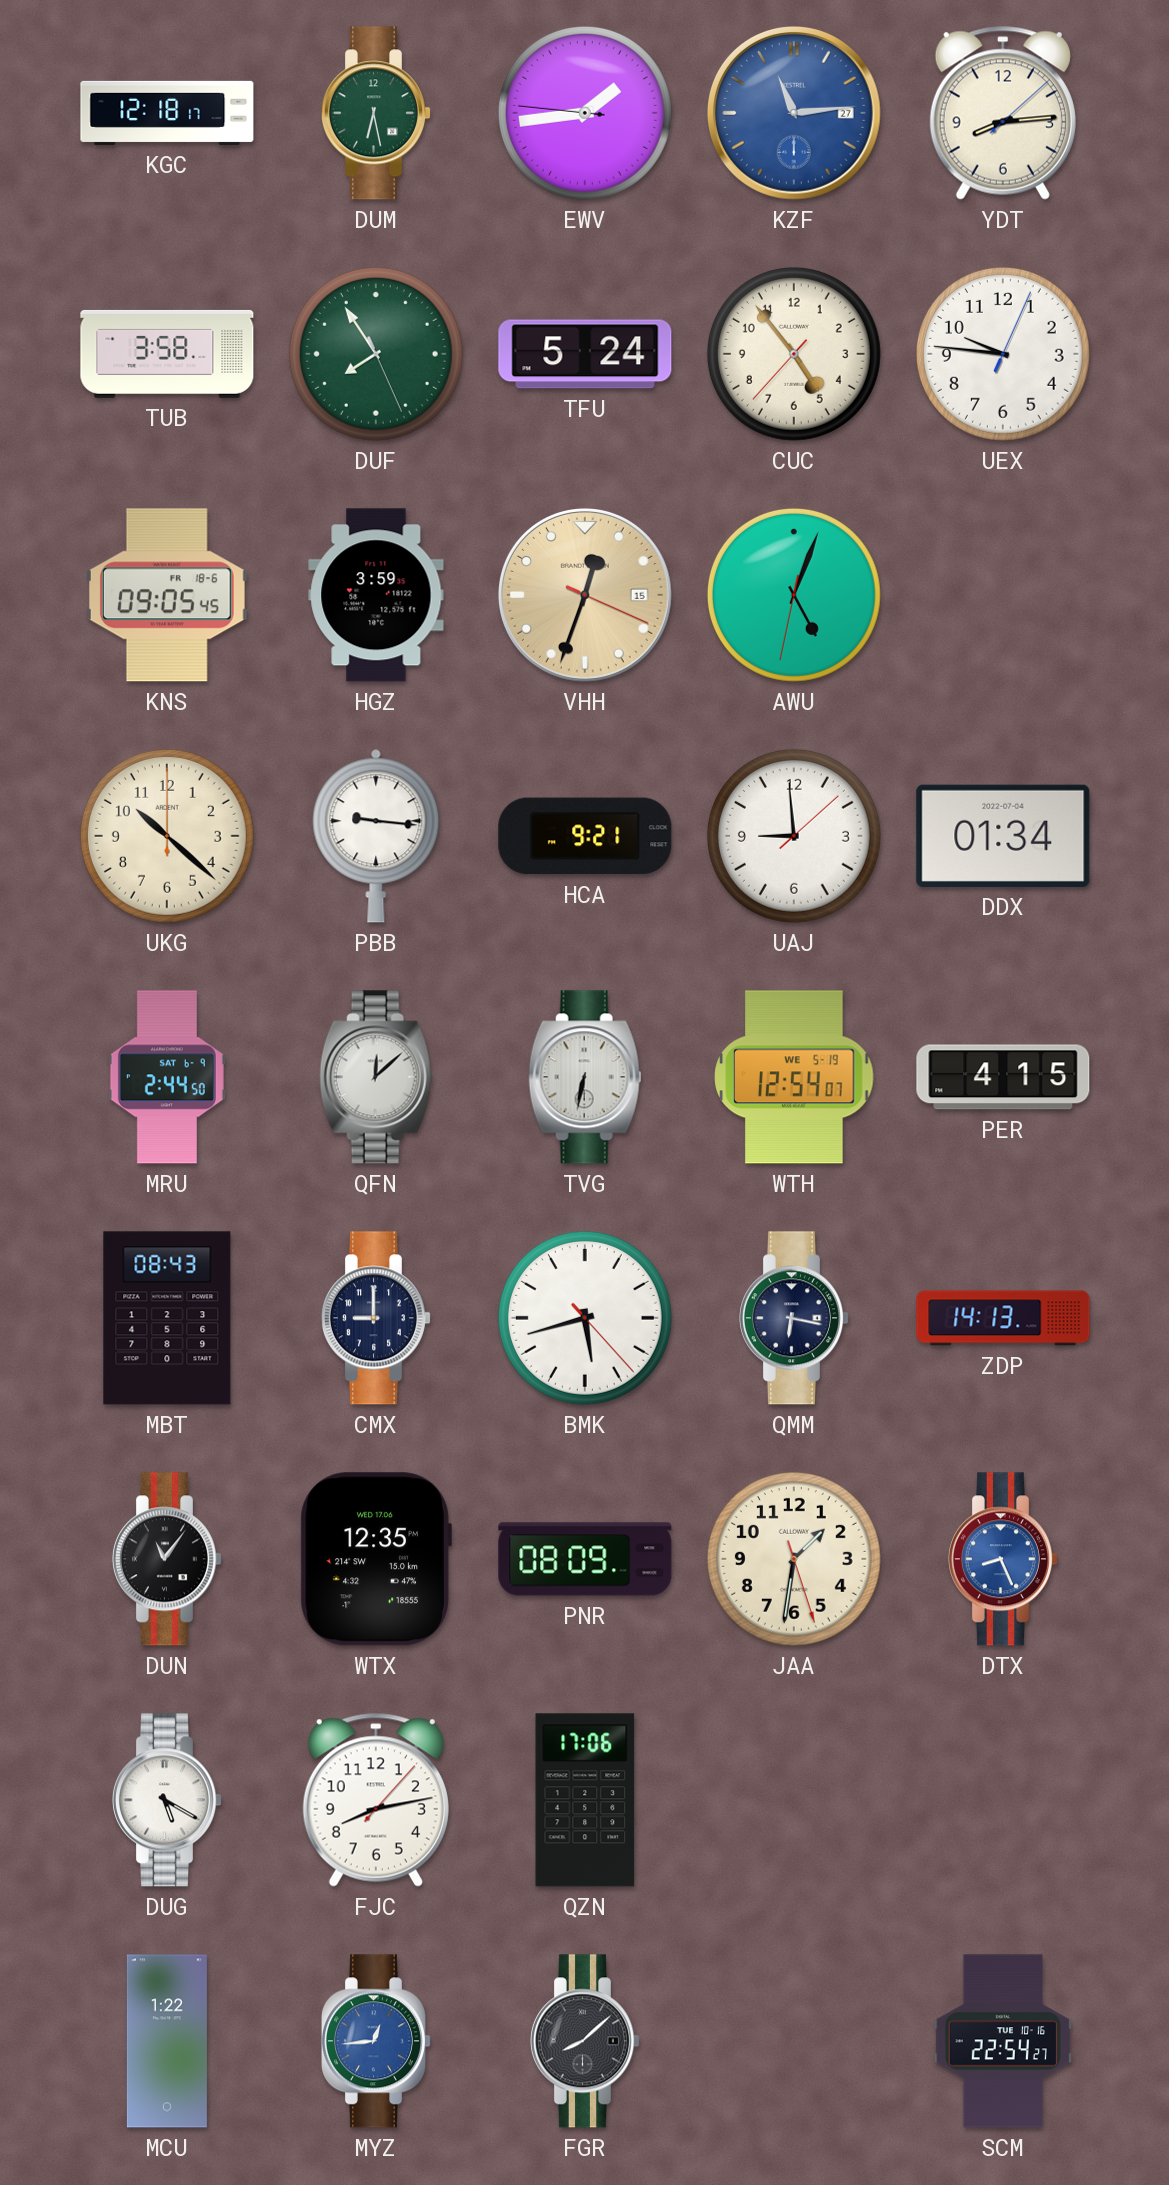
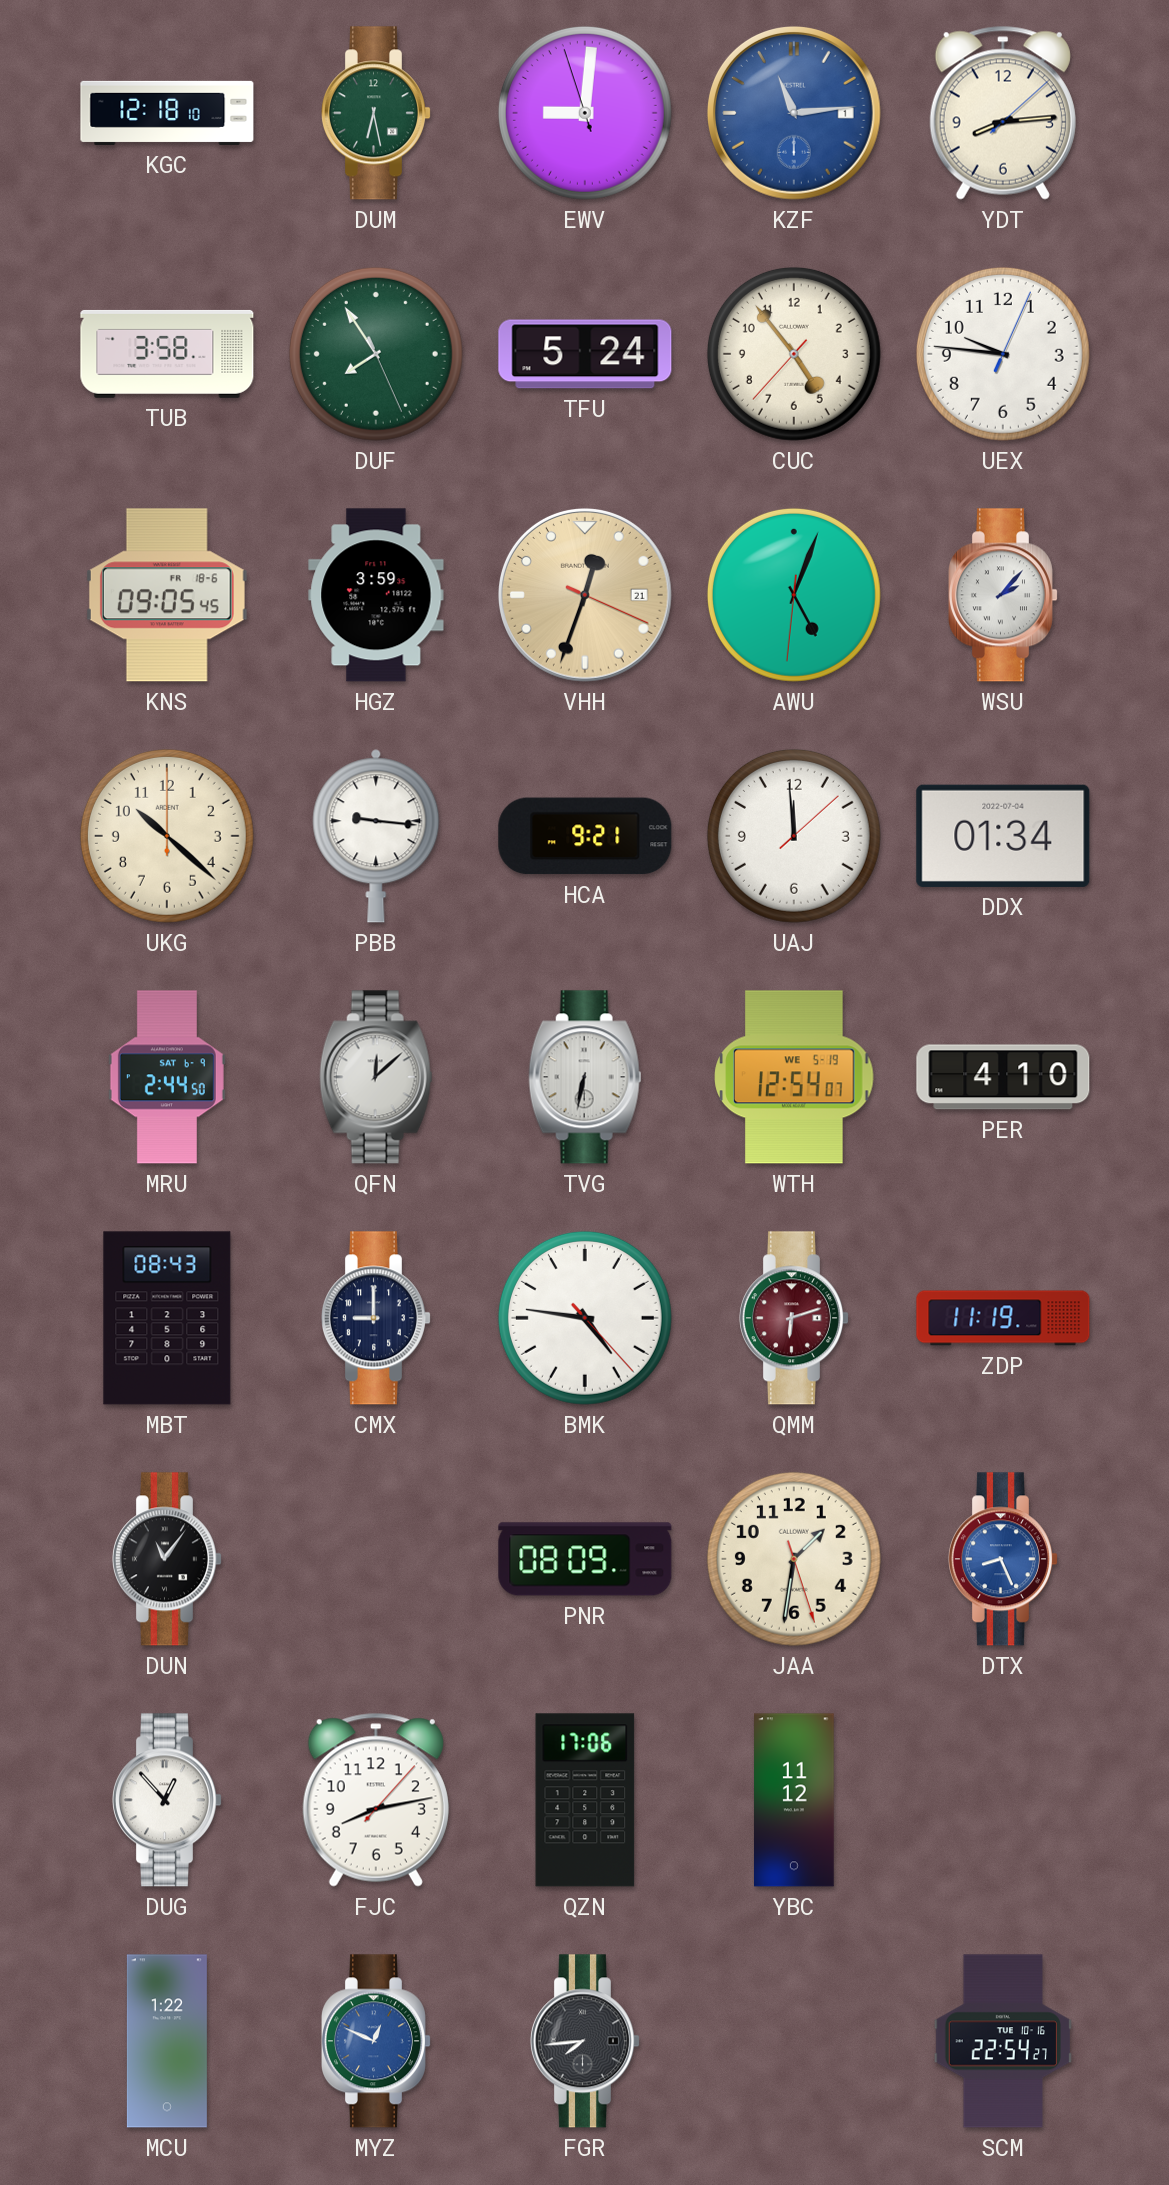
KGC: 12:18:17 -> 12:18:10 (167, 113)
EWV: 1:43 -> 9:00 (585, 113)
KZF date: 27 -> 1 (794, 113)
VHH date: 15 -> 21 (585, 595)
AWU: 5:03:32 -> 5:03:31 (794, 595)
WSU: none -> 2:07 (1003, 595)
UAJ: 8:59 -> 11:59 (794, 836)
PER: 4:15 -> 4:10 (1003, 1077)
BMK: 5:42 -> 4:46 (585, 1318)
QMM: 6:17 -> 6:12 (794, 1318)
QMM dial: navy -> burgundy (794, 1318)
ZDP: 14:13 -> 11:19 (1003, 1318)
WTX: 12:35 -> none (376, 1559)
DUG: 5:20 -> 12:53 (167, 1800)
YBC: none -> 11:12 (795, 1800)
MYZ: 12:44 -> 12:49 (376, 2041)
FGR: 8:08 -> 7:44 (585, 2041)
